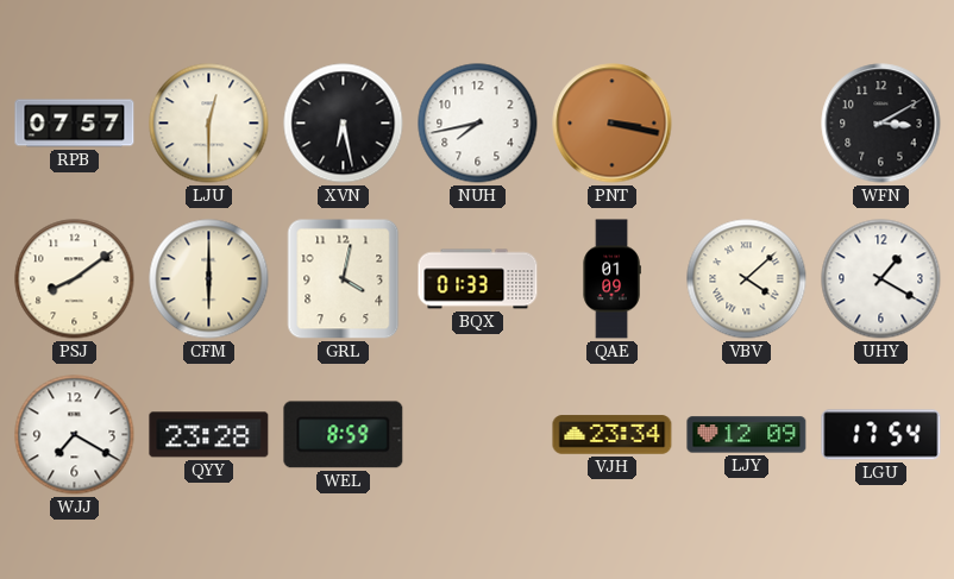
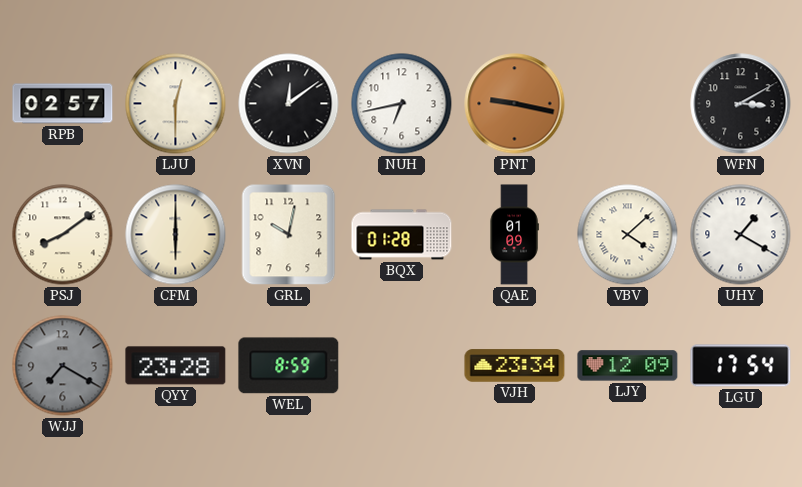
RPB: 07:57 -> 02:57 (63, 104)
XVN: 6:28 -> 12:09 (289, 104)
NUH: 7:43 -> 6:43 (402, 104)
PNT: 3:17 -> 9:17 (515, 104)
GRL: 4:02 -> 10:02 (289, 235)
BQX: 01:33 -> 01:28 (402, 235)
WJJ dial: white -> grey (63, 366)
